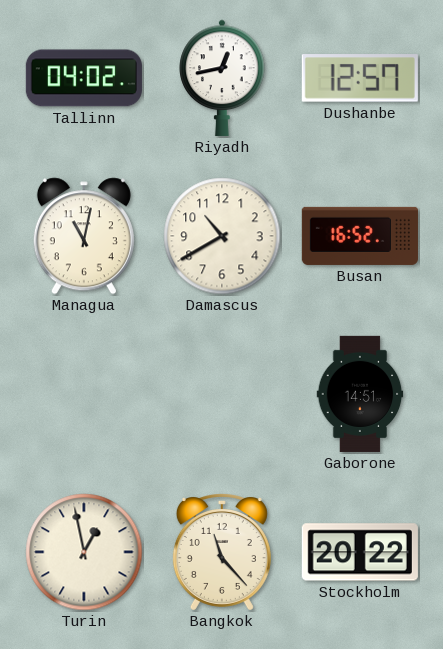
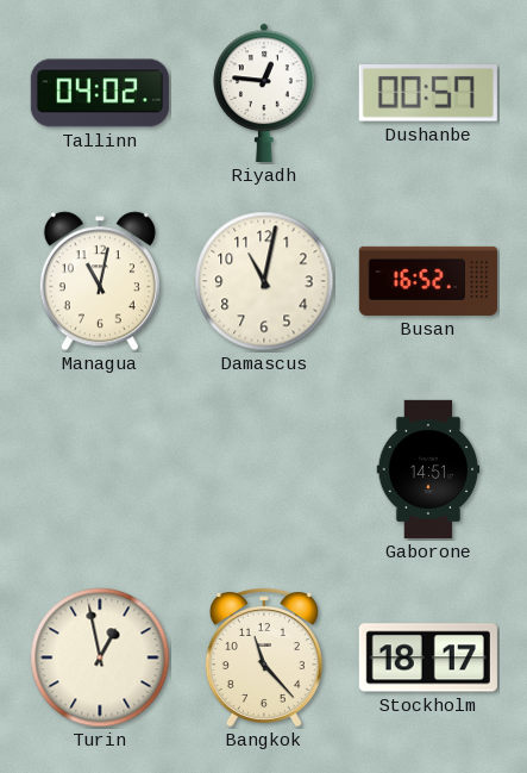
Riyadh: 12:43 -> 12:46 (264, 93)
Dushanbe: 12:57 -> 00:57 (428, 93)
Damascus: 10:40 -> 11:02 (264, 281)
Stockholm: 20:22 -> 18:17 (428, 657)
